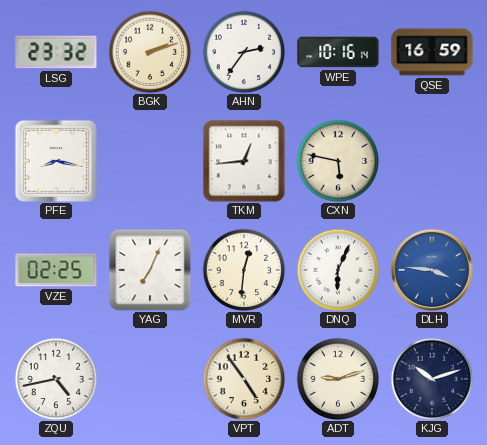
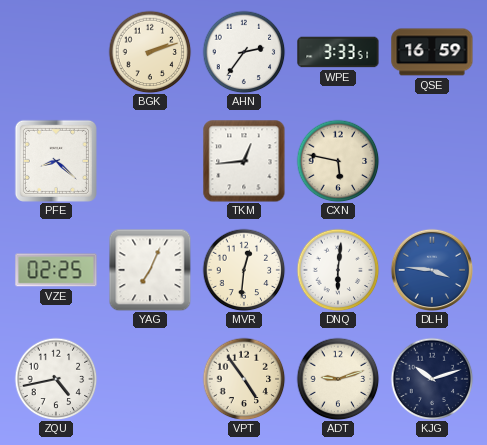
LSG: 23:32 -> none (56, 52)
WPE: 10:16 -> 3:33 (338, 52)
PFE: 8:17 -> 8:22 (56, 161)
DNQ: 6:04 -> 6:01 (338, 270)
